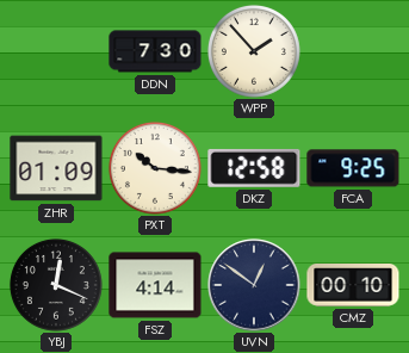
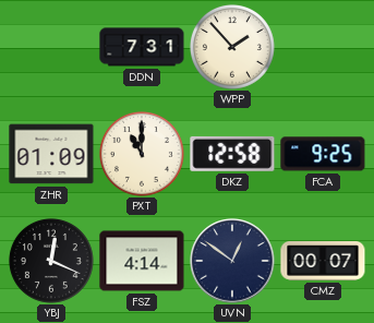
DDN: 7:30 -> 7:31 (142, 47)
PXT: 10:16 -> 11:00 (142, 154)
CMZ: 00:10 -> 00:07 (323, 262)
